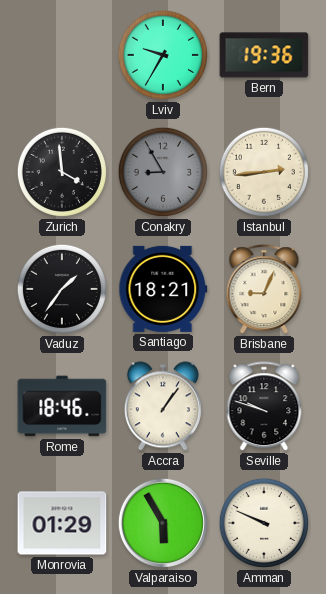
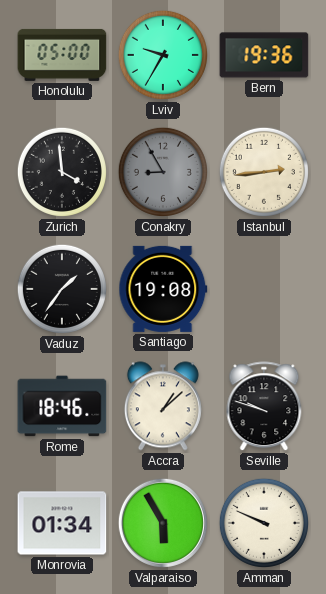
Honolulu: none -> 05:00 (62, 55)
Santiago: 18:21 -> 19:08 (163, 289)
Brisbane: 9:04 -> none (264, 290)
Accra: 1:06 -> 1:08 (163, 406)
Monrovia: 01:29 -> 01:34 (62, 523)
